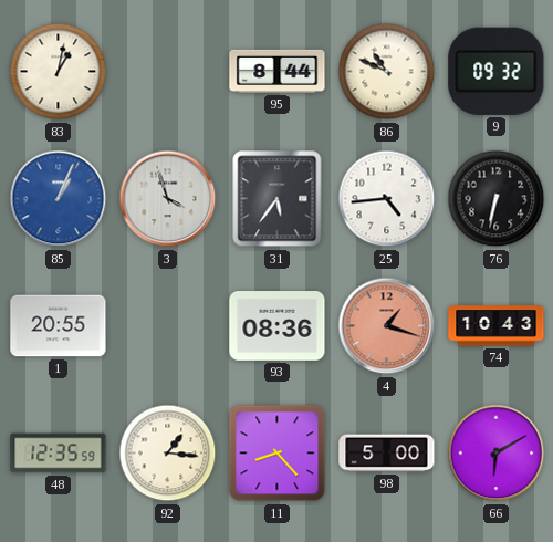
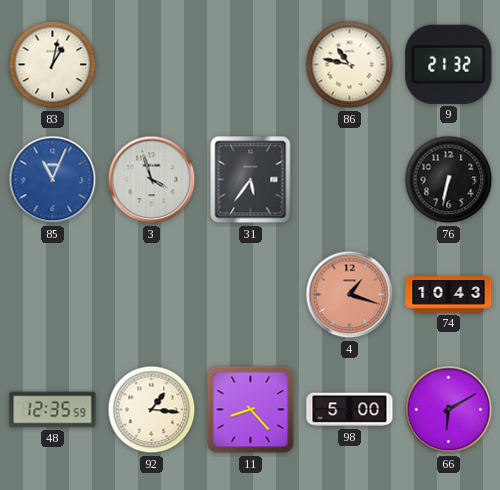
95: 8:44 -> none (278, 71)
86: 10:49 -> 10:47 (350, 65)
9: 09:32 -> 21:32 (449, 64)
85: 1:04 -> 11:04 (53, 180)
25: 4:44 -> none (387, 199)
1: 20:55 -> none (59, 326)
93: 08:36 -> none (278, 326)
